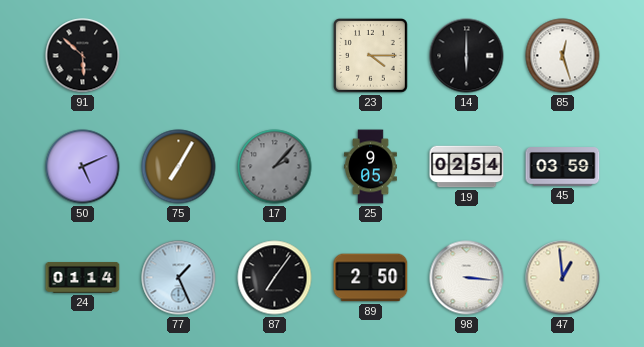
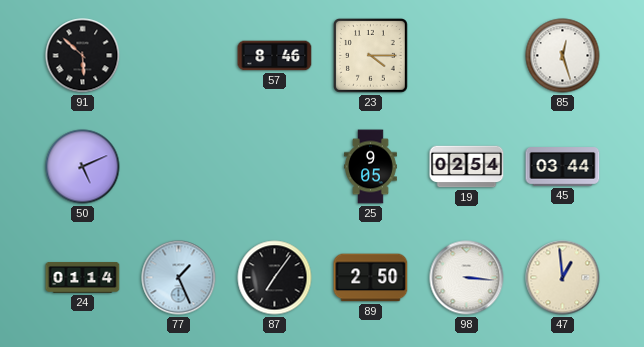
57: none -> 8:46 (275, 56)
14: 6:00 -> none (467, 56)
75: 7:05 -> none (179, 167)
17: 2:07 -> none (275, 167)
45: 03:59 -> 03:44 (563, 167)
